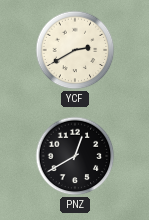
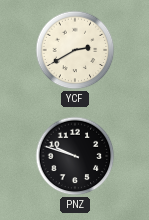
PNZ: 12:40 -> 9:48 (75, 156)
